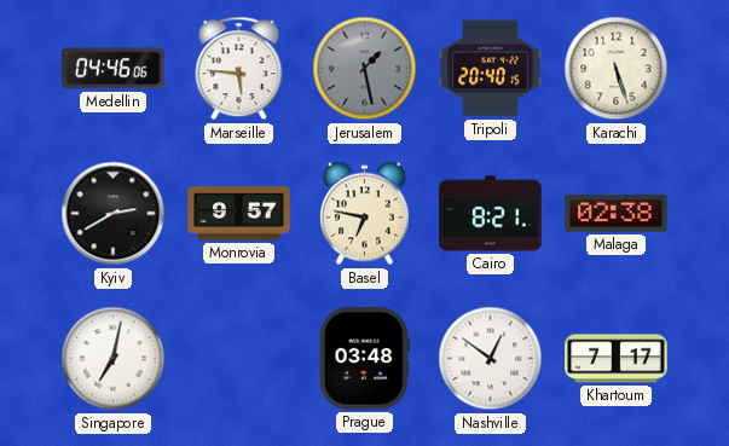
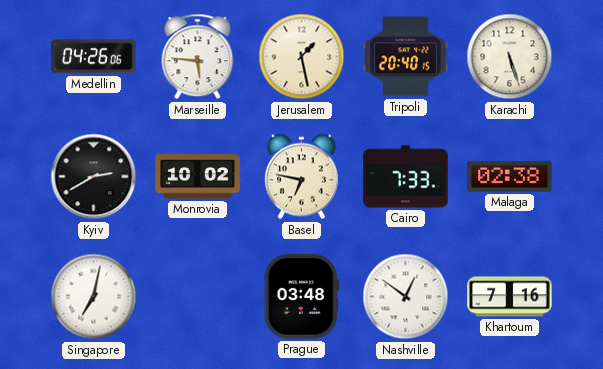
Medellin: 04:46 -> 04:26 (94, 57)
Jerusalem dial: grey -> cream (302, 57)
Monrovia: 9:57 -> 10:02 (198, 177)
Cairo: 8:21 -> 7:33 (406, 177)
Khartoum: 7:17 -> 7:16 (510, 297)
